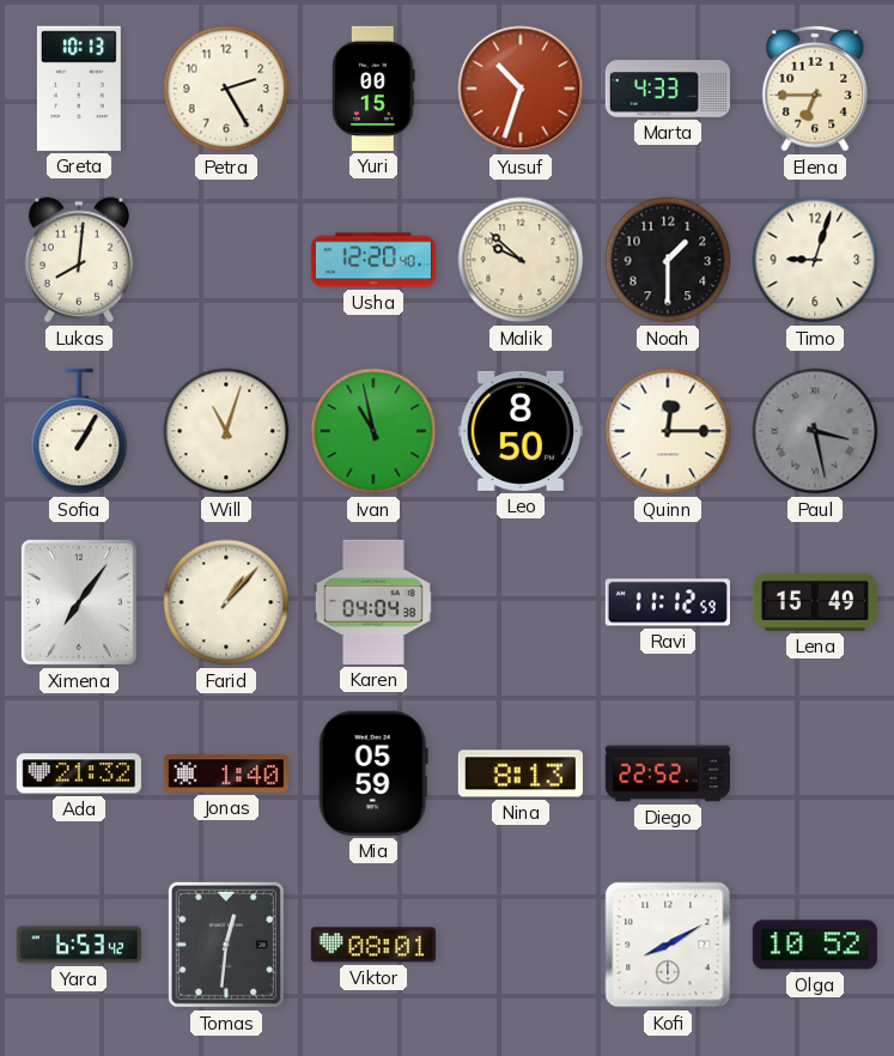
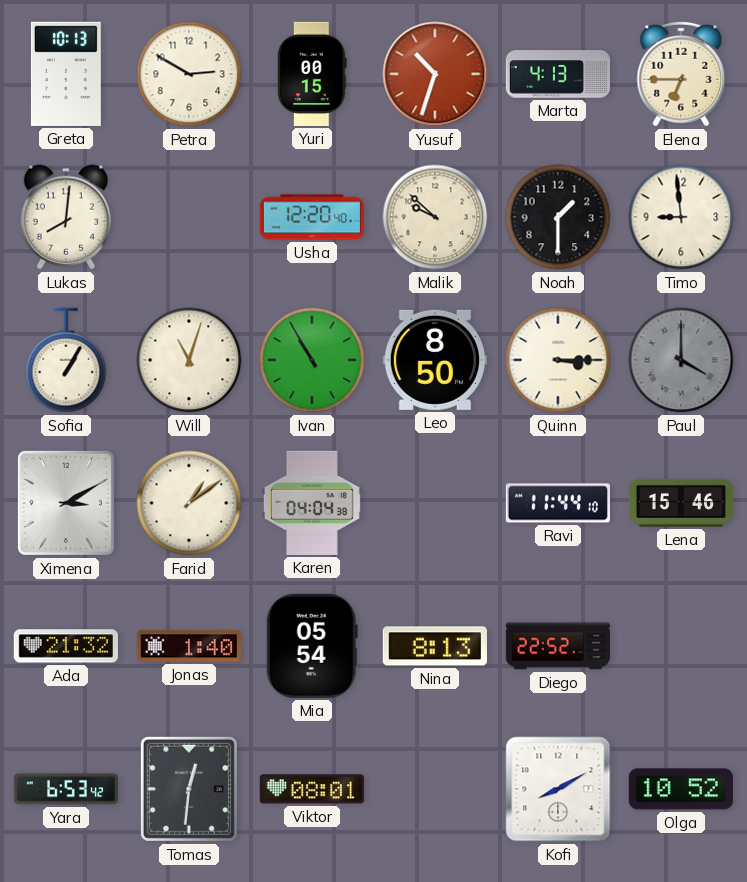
Petra: 2:25 -> 2:50 (189, 74)
Marta: 4:33 -> 4:13 (557, 74)
Timo: 9:03 -> 8:59 (681, 217)
Ivan: 10:58 -> 10:55 (312, 360)
Quinn: 12:15 -> 3:15 (558, 360)
Paul: 3:28 -> 4:00 (681, 360)
Ximena: 7:06 -> 3:10 (66, 503)
Farid: 1:07 -> 1:09 (189, 503)
Ravi: 11:12 -> 11:44 (558, 503)
Lena: 15:49 -> 15:46 (680, 503)
Mia: 05:59 -> 05:54 (312, 646)
